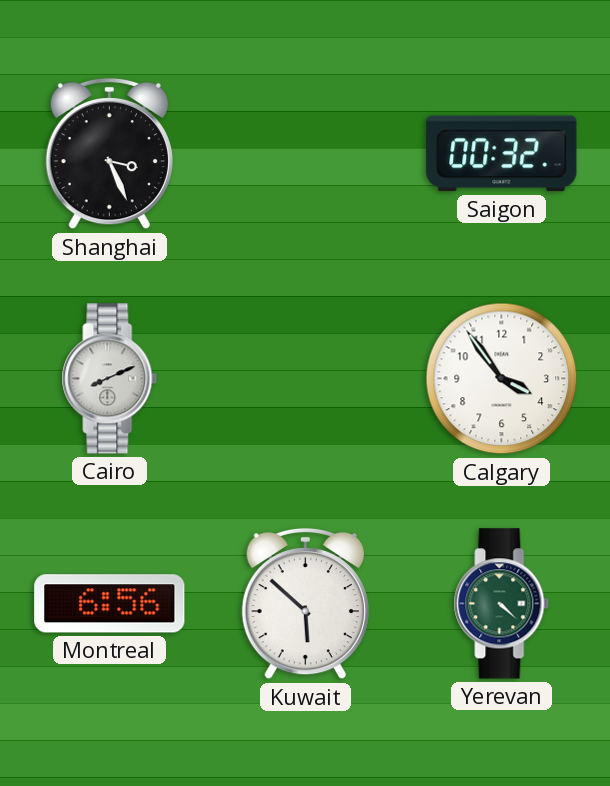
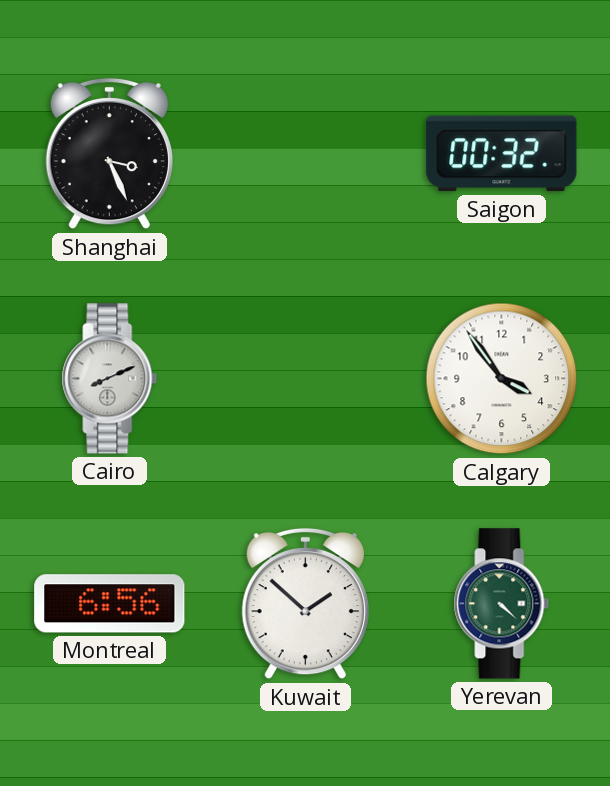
Kuwait: 5:52 -> 1:52 (305, 604)
